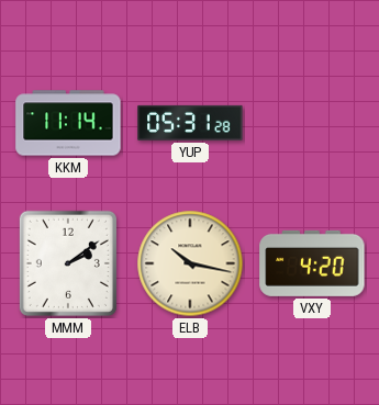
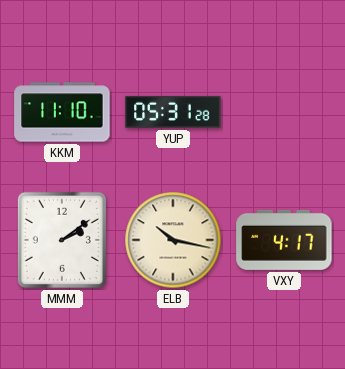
KKM: 11:14 -> 11:10 (62, 112)
VXY: 4:20 -> 4:17 (284, 240)
